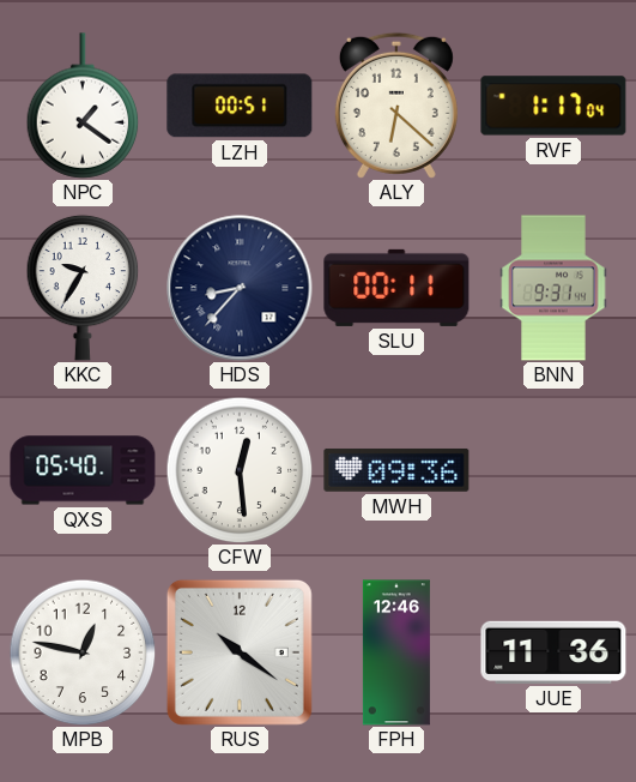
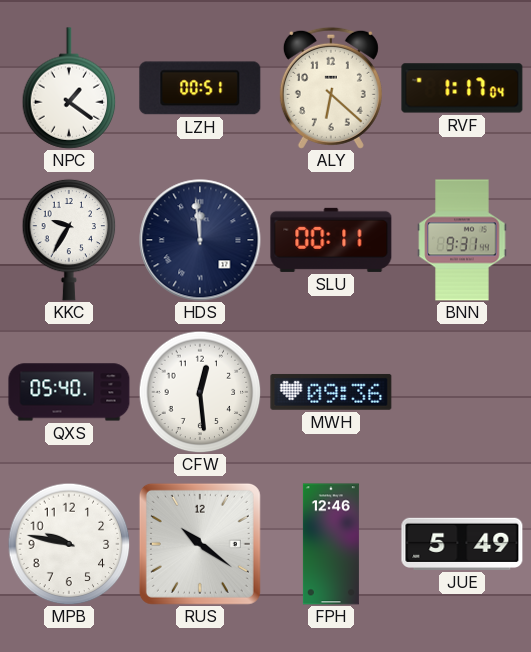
HDS: 8:37 -> 11:59 (200, 240)
MPB: 12:47 -> 9:47 (69, 544)
JUE: 11:36 -> 5:49 (462, 544)
